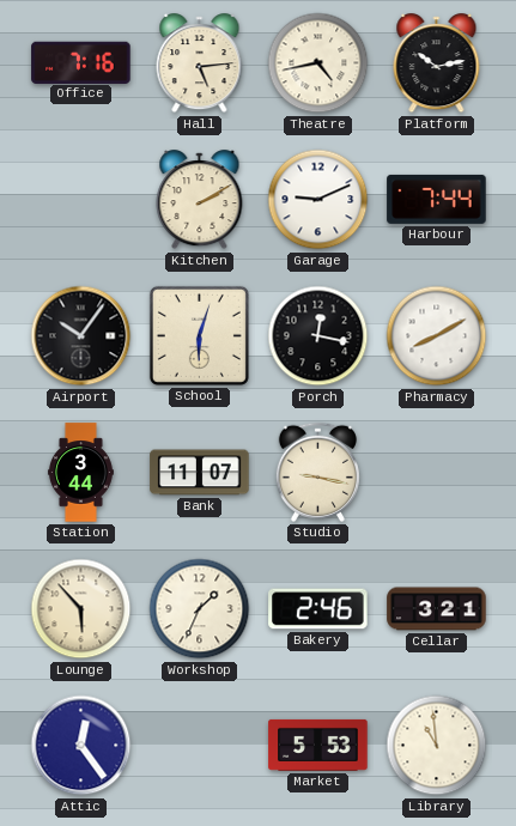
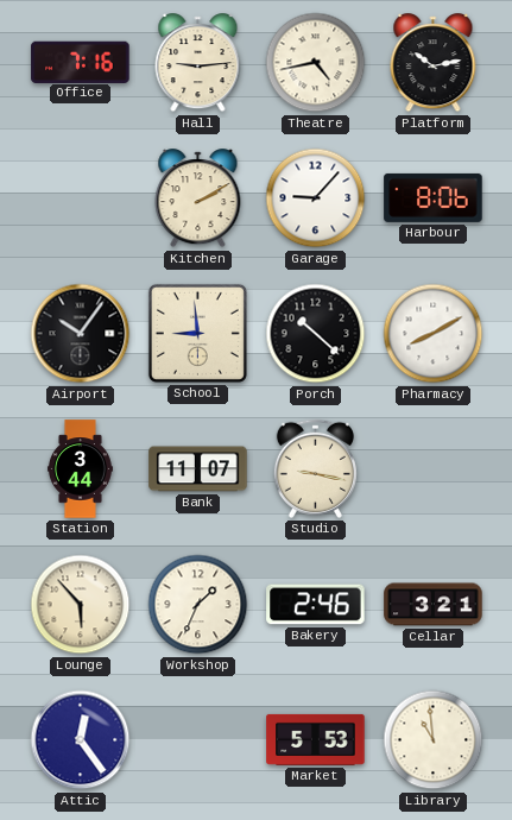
Hall: 5:14 -> 9:14 (198, 63)
Garage: 9:11 -> 9:07 (316, 198)
Harbour: 7:44 -> 8:06 (434, 197)
School: 6:03 -> 8:59 (197, 333)
Porch: 12:17 -> 10:22 (316, 334)
